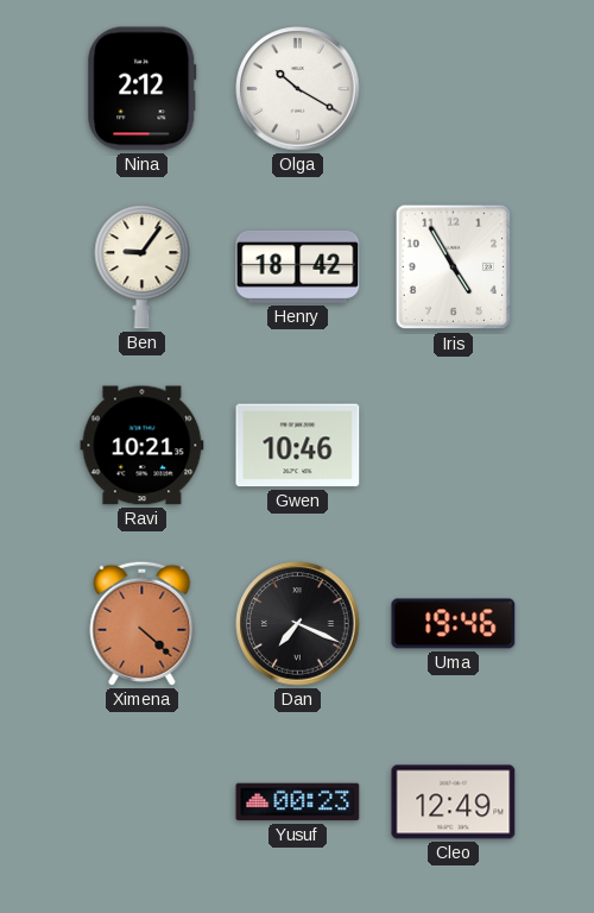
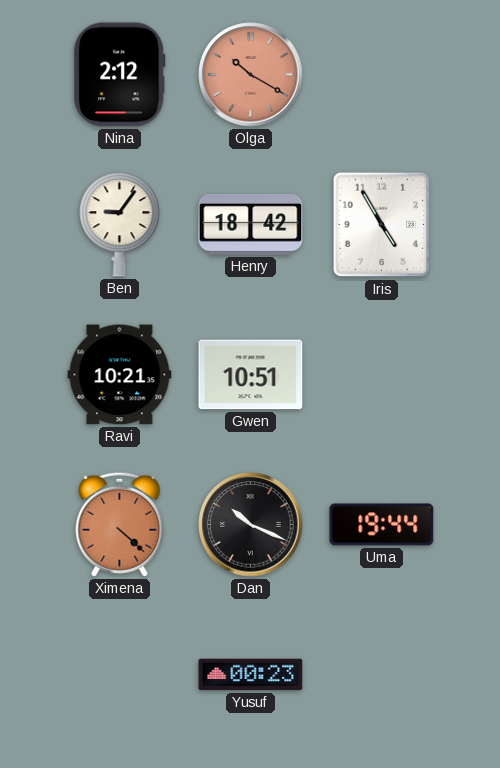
Olga dial: white -> salmon (251, 75)
Gwen: 10:46 -> 10:51 (251, 375)
Dan: 7:19 -> 10:19 (251, 525)
Uma: 19:46 -> 19:44 (382, 525)
Cleo: 12:49 -> none (454, 802)
